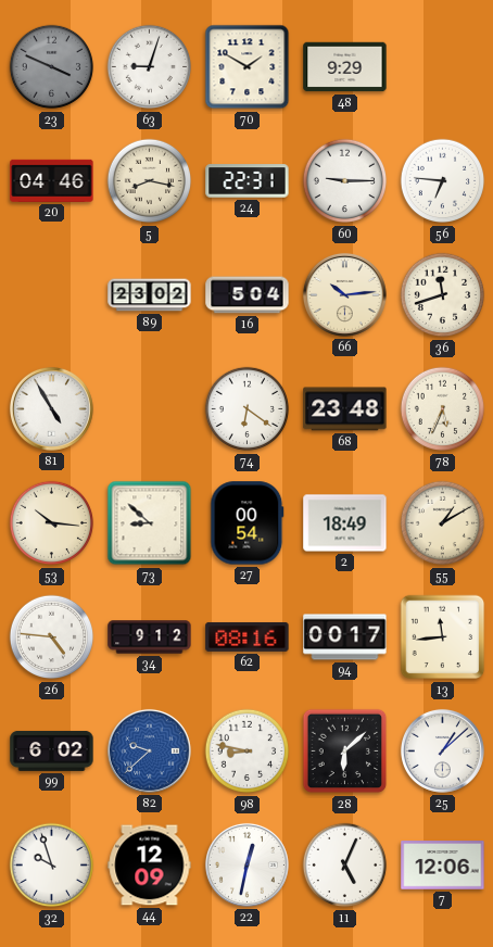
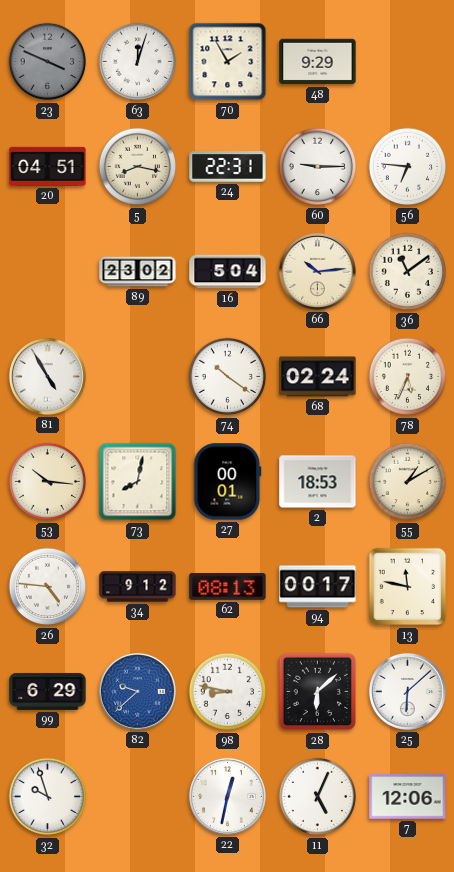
63: 9:03 -> 12:03 (138, 62)
70: 1:50 -> 1:55 (228, 62)
20: 04:46 -> 04:51 (48, 166)
36: 11:42 -> 11:09 (408, 272)
74: 6:21 -> 10:21 (228, 377)
68: 23:48 -> 02:24 (318, 377)
73: 8:52 -> 8:02 (138, 482)
27: 00:54 -> 00:01 (228, 482)
2: 18:49 -> 18:53 (318, 482)
62: 08:16 -> 08:13 (228, 586)
13: 11:44 -> 11:47 (408, 587)
99: 6:02 -> 6:29 (48, 691)
25: 1:08 -> 6:08 (407, 691)
44: 12:09 -> none (150, 866)
